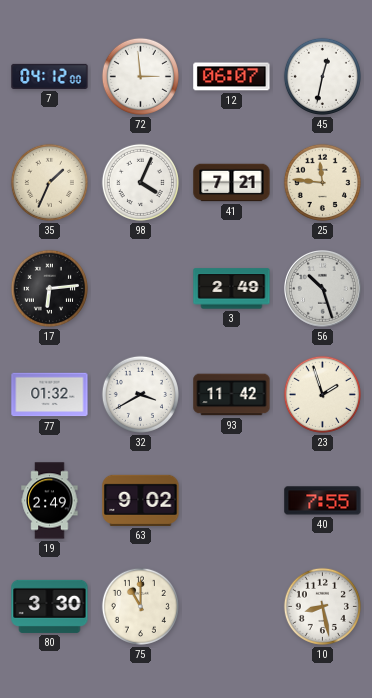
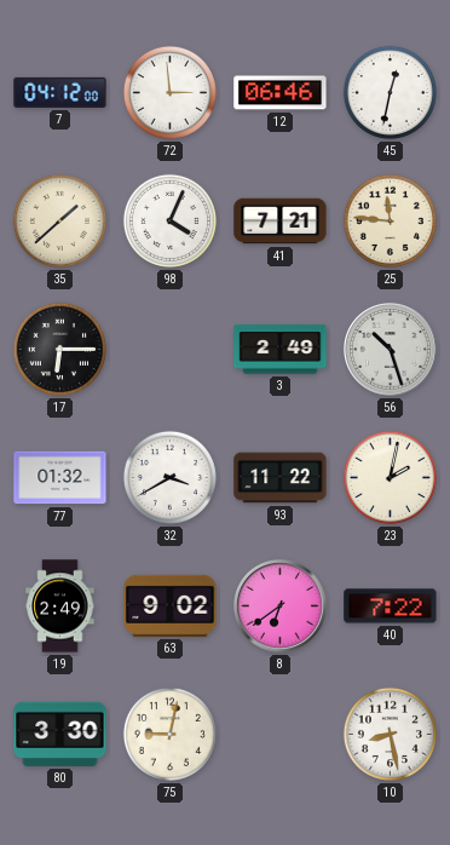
12: 06:07 -> 06:46 (281, 93)
35: 1:34 -> 1:38 (59, 220)
17: 6:14 -> 6:15 (59, 349)
93: 11:42 -> 11:22 (281, 478)
23: 1:57 -> 2:02 (390, 477)
8: none -> 6:39 (281, 607)
40: 7:55 -> 7:22 (391, 607)
75: 11:00 -> 9:02 (169, 734)
